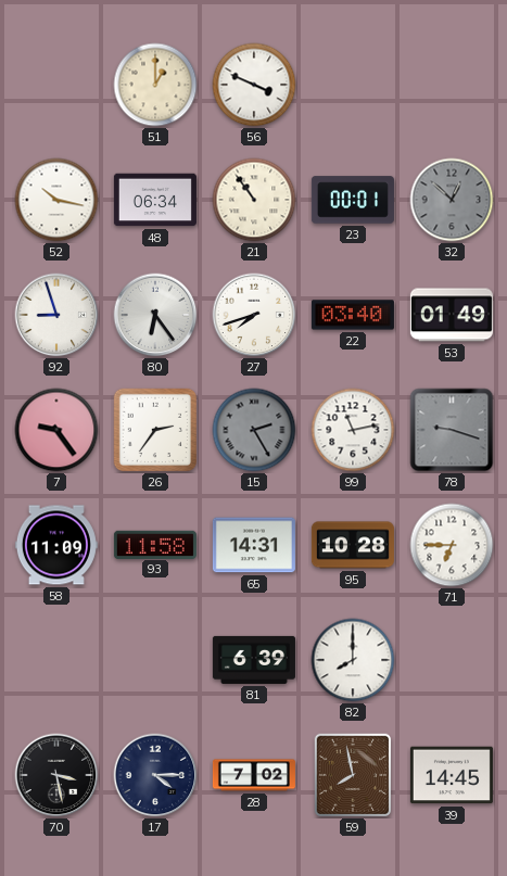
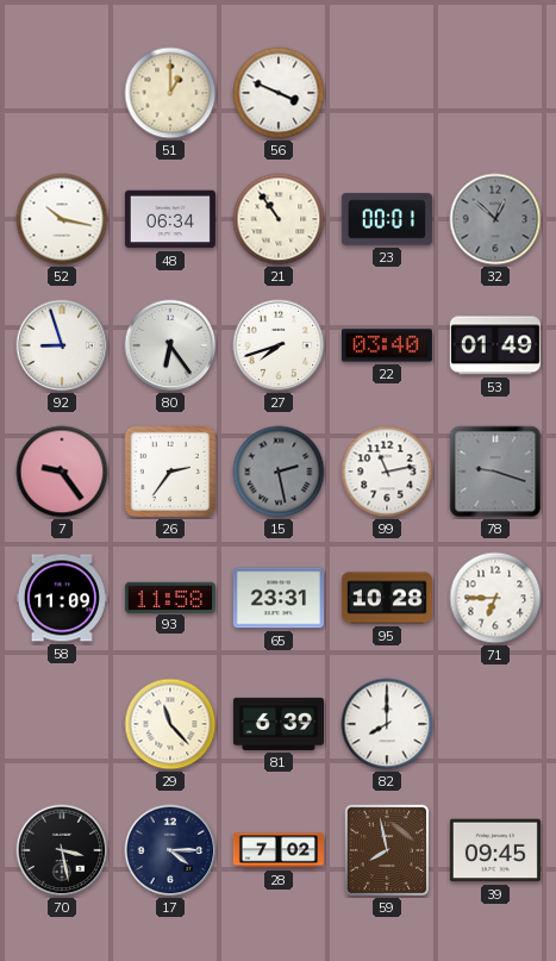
15: 2:25 -> 2:28 (279, 472)
65: 14:31 -> 23:31 (279, 598)
29: none -> 11:23 (170, 724)
39: 14:45 -> 09:45 (495, 850)
